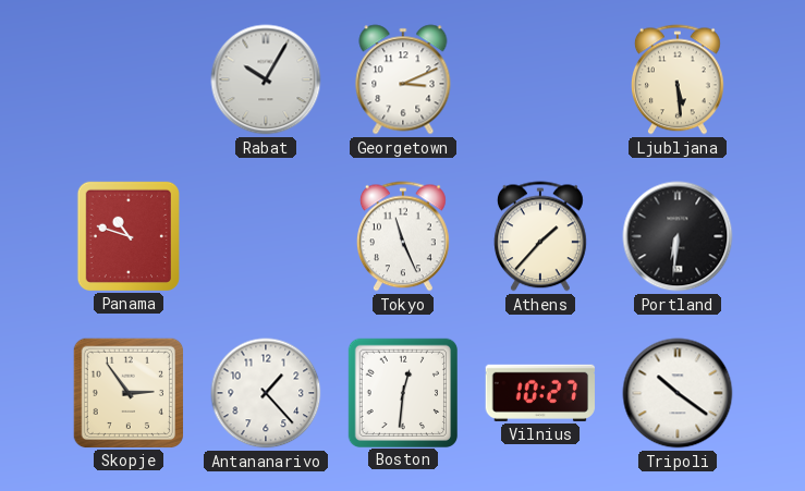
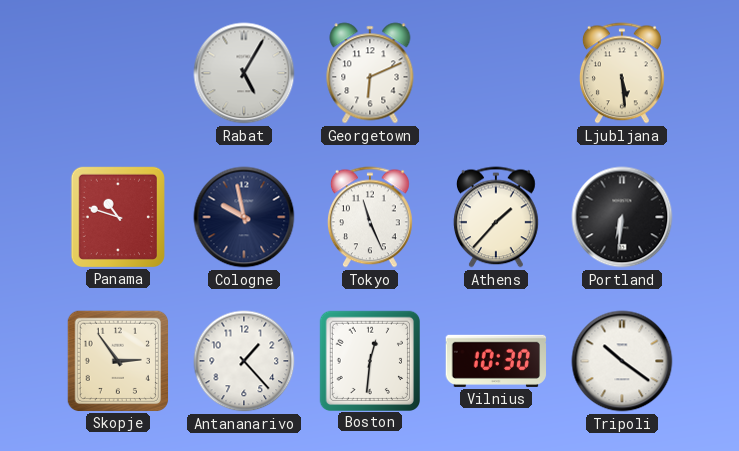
Rabat: 10:05 -> 5:05 (244, 73)
Georgetown: 3:11 -> 6:11 (370, 73)
Cologne: none -> 9:58 (244, 217)
Vilnius: 10:27 -> 10:30 (496, 361)
